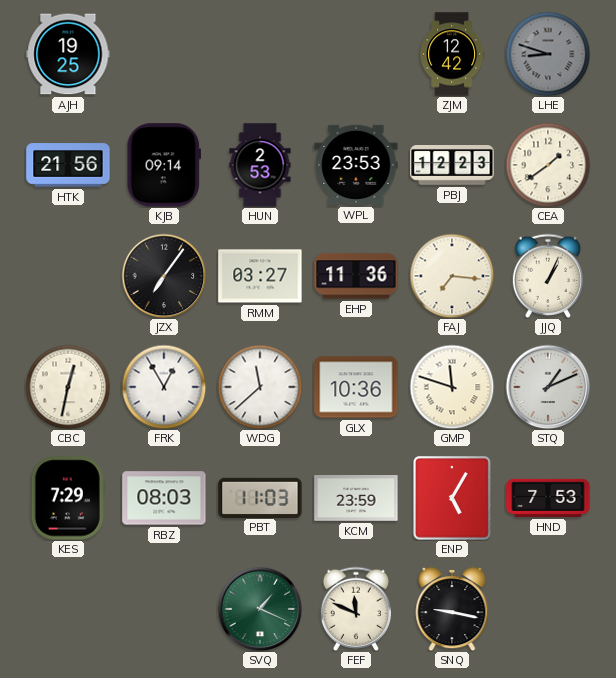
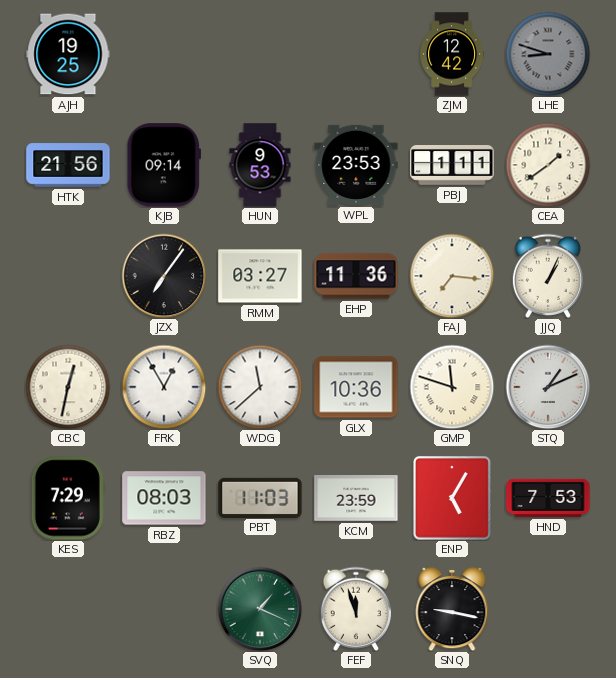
HUN: 2:53 -> 9:53 (260, 165)
PBJ: 12:23 -> 1:11 (452, 166)
FEF: 11:49 -> 11:57 (356, 609)
